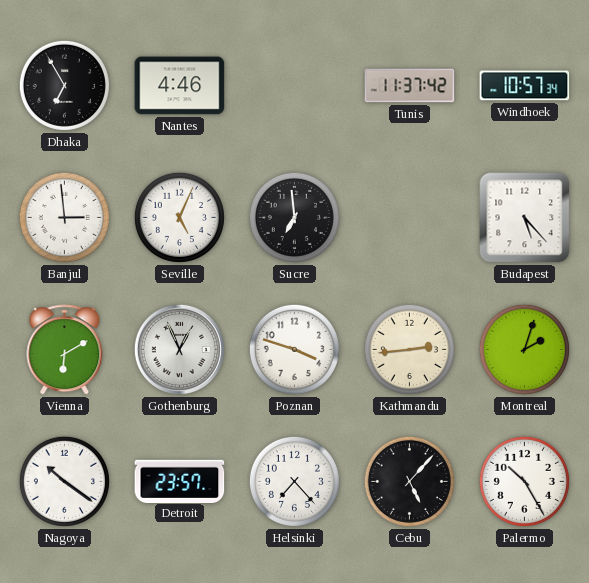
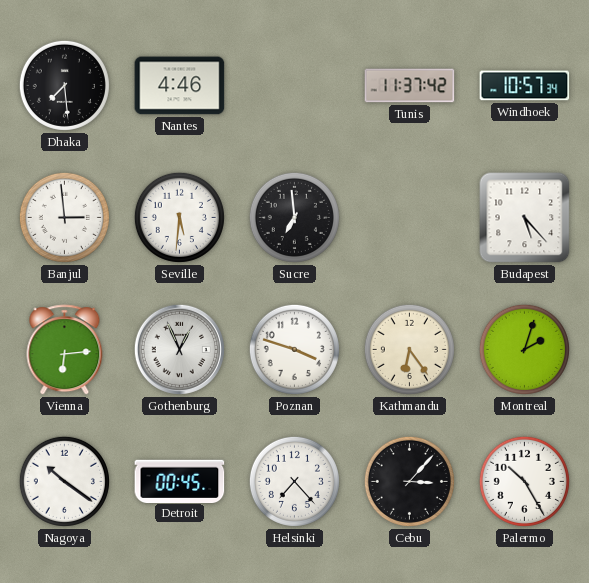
Dhaka: 6:55 -> 7:29 (64, 85)
Seville: 5:04 -> 5:31 (179, 217)
Vienna: 6:10 -> 6:14 (65, 350)
Kathmandu: 2:44 -> 6:24 (409, 349)
Detroit: 23:57 -> 00:45 (180, 481)
Cebu: 5:07 -> 3:07 (409, 481)
